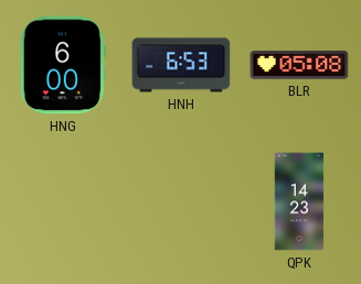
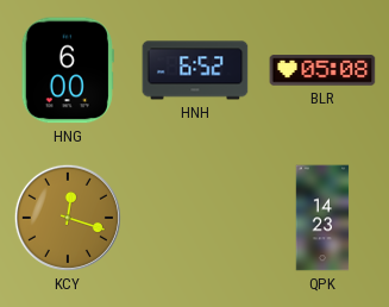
HNH: 6:53 -> 6:52 (195, 70)
KCY: none -> 12:18 (68, 218)
